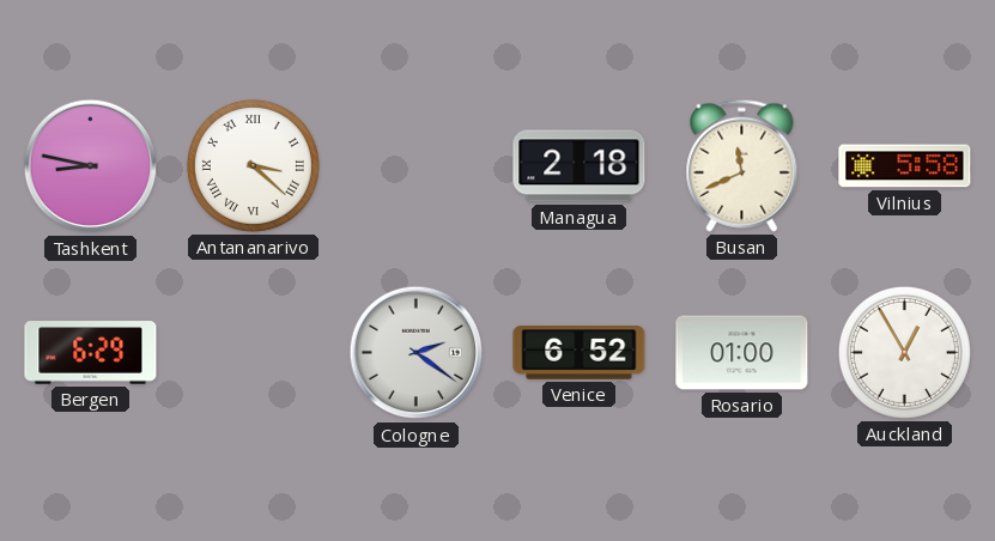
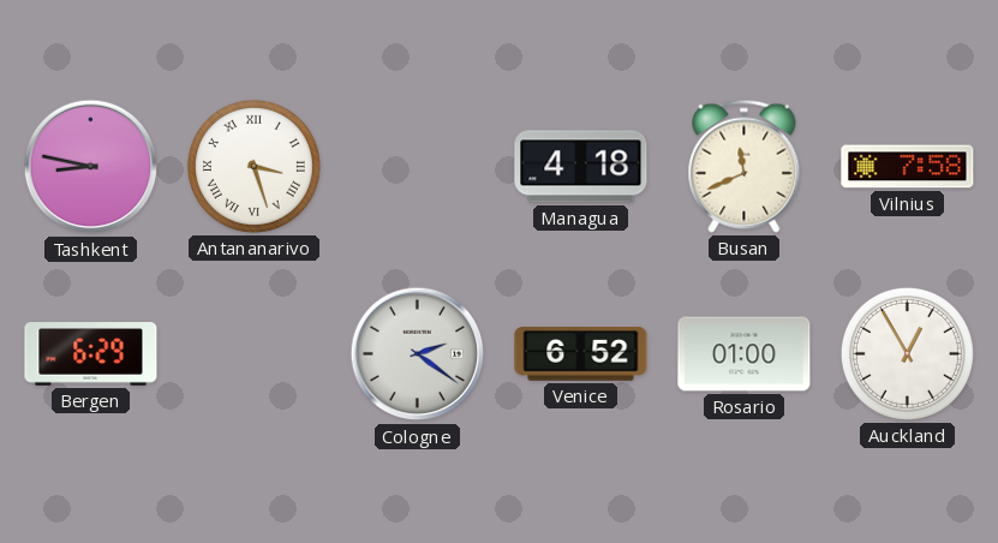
Antananarivo: 3:22 -> 3:27 (253, 166)
Managua: 2:18 -> 4:18 (581, 167)
Vilnius: 5:58 -> 7:58 (908, 167)
